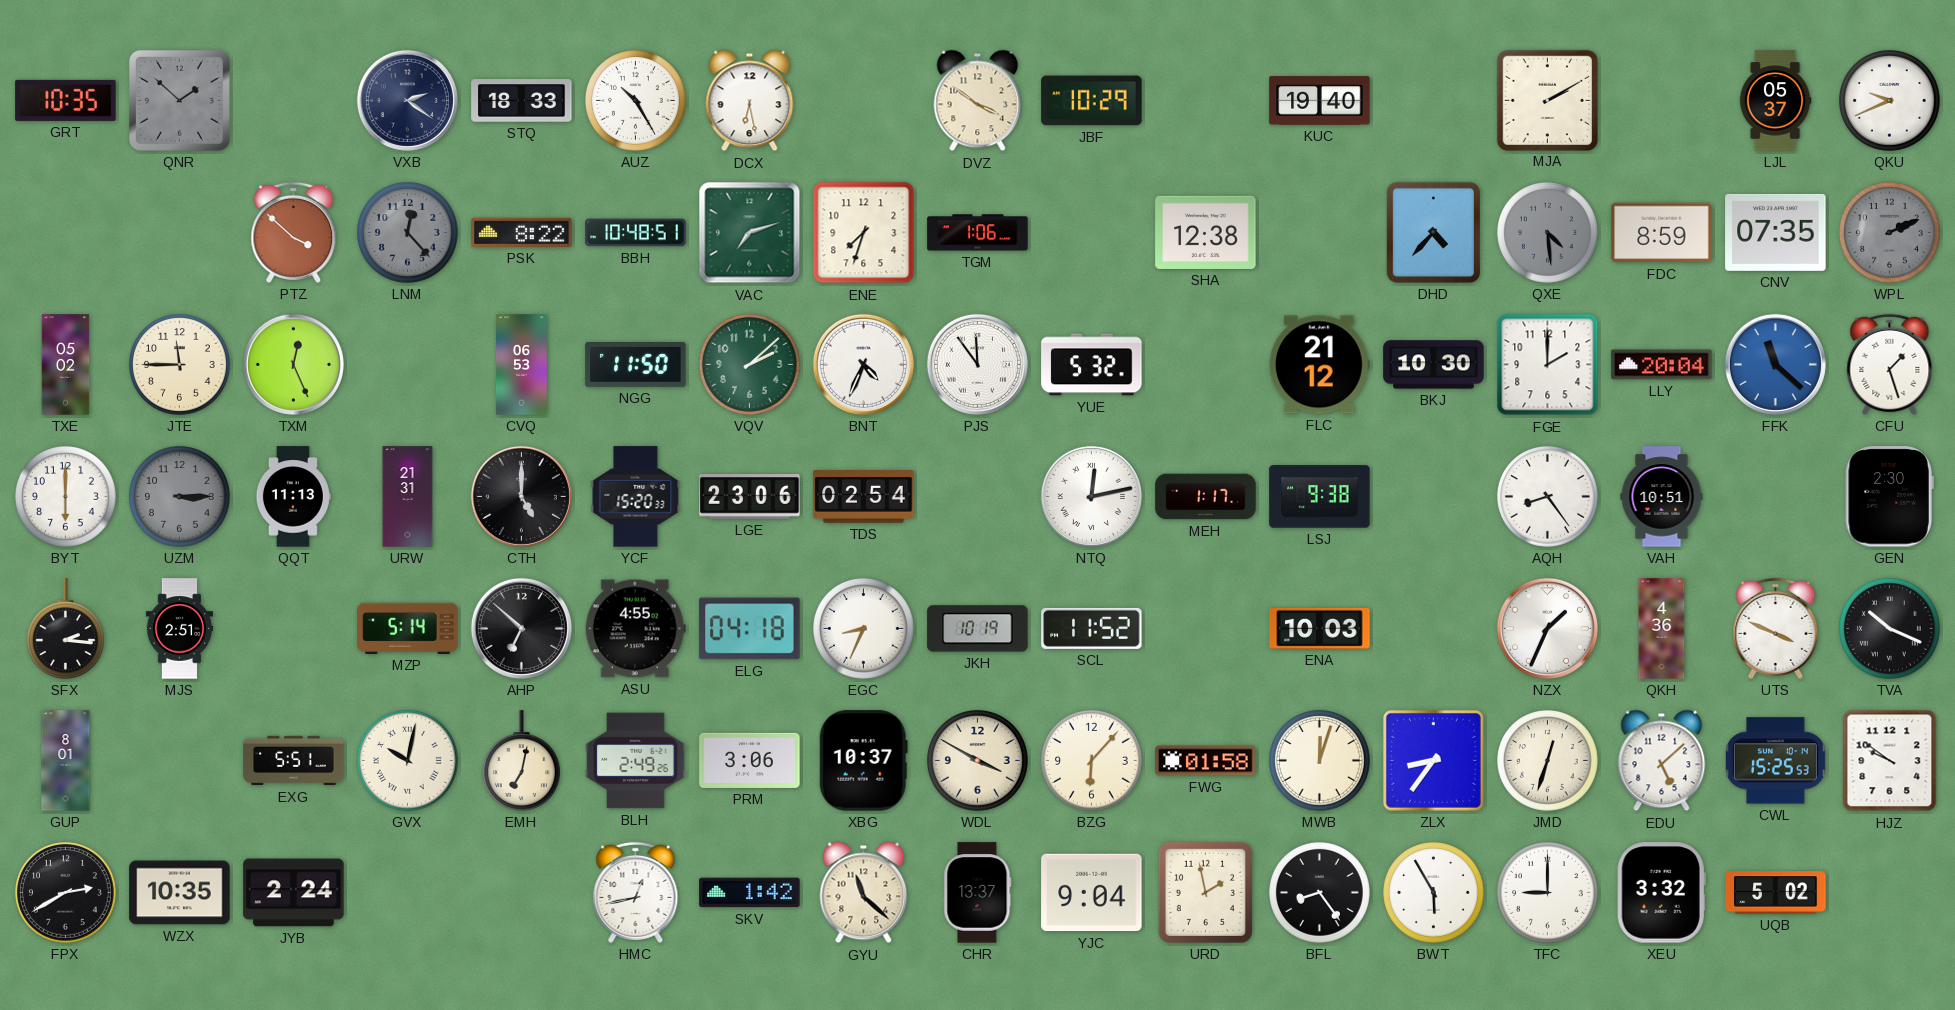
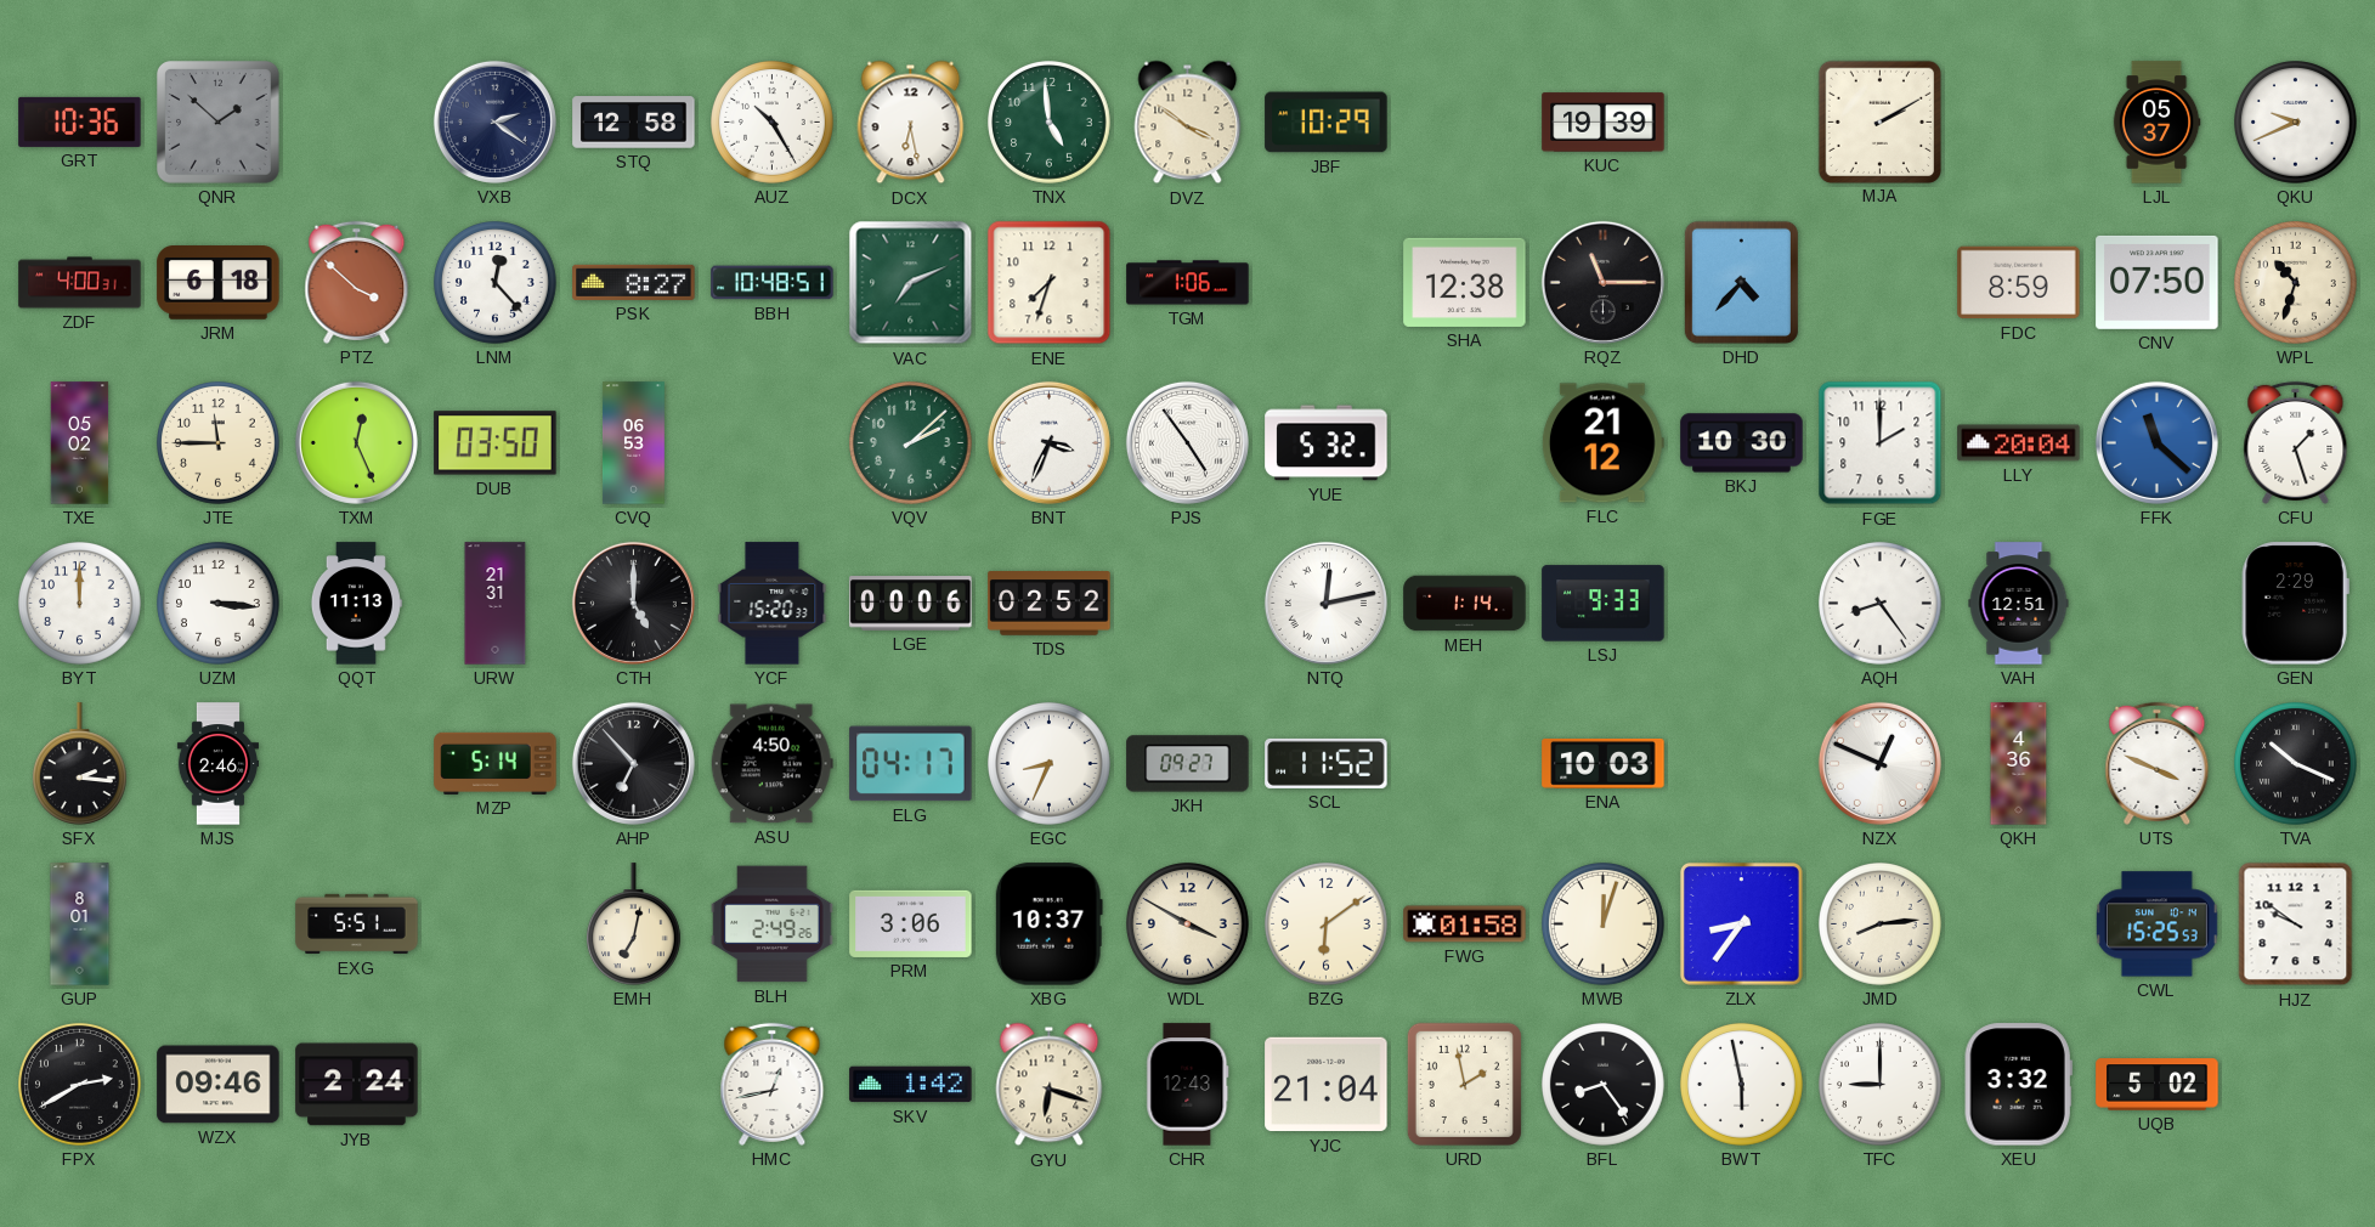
GRT: 10:35 -> 10:36 (80, 121)
STQ: 18:33 -> 12:58 (634, 123)
TNX: none -> 4:59 (1050, 123)
KUC: 19:40 -> 19:39 (1604, 123)
ZDF: none -> 4:00 (80, 283)
JRM: none -> 6:18 (219, 283)
LNM dial: grey -> white (496, 283)
PSK: 8:22 -> 8:27 (634, 282)
VAC: 7:12 -> 7:11 (911, 283)
RQZ: none -> 11:15 (1602, 282)
QXE: 4:29 -> none (1548, 233)
CNV: 07:35 -> 07:50 (2158, 282)
WPL: 2:11 -> 10:33 (2296, 283)
WPL dial: grey -> cream (2296, 283)
DUB: none -> 03:50 (496, 443)
NGG: 11:50 -> none (636, 364)
BNT: 4:34 -> 3:34 (1048, 442)
PJS: 11:54 -> 4:54 (1187, 442)
BYT: 6:00 -> 12:00 (80, 604)
UZM: 3:15 -> 3:16 (219, 604)
UZM dial: grey -> white (219, 604)
LGE: 23:06 -> 00:06 (911, 604)
TDS: 02:54 -> 02:52 (1050, 604)
MEH: 1:17 -> 1:14 (1465, 604)
LSJ: 9:38 -> 9:33 (1604, 604)
VAH: 10:51 -> 12:51 (2019, 604)
GEN: 2:30 -> 2:29 (2295, 604)
MJS: 2:51 -> 2:46 (217, 764)
AHP: 6:52 -> 6:53 (633, 763)
ASU: 4:55 -> 4:50 (771, 764)
ELG: 04:18 -> 04:17 (911, 764)
JKH: 10:19 -> 09:27 (1188, 764)
NZX: 1:34 -> 12:49 (1879, 763)
GVX: 10:02 -> none (408, 761)
BZG: 6:07 -> 6:09 (1327, 925)
JMD: 12:33 -> 8:14 (1881, 925)
EDU: 5:08 -> none (1662, 761)
WZX: 10:35 -> 09:46 (219, 1085)
GYU: 11:22 -> 6:18 (1050, 1085)
CHR: 13:37 -> 12:43 (1188, 1085)
YJC: 9:04 -> 21:04 (1327, 1085)
BWT: 5:55 -> 5:58 (1742, 1085)
